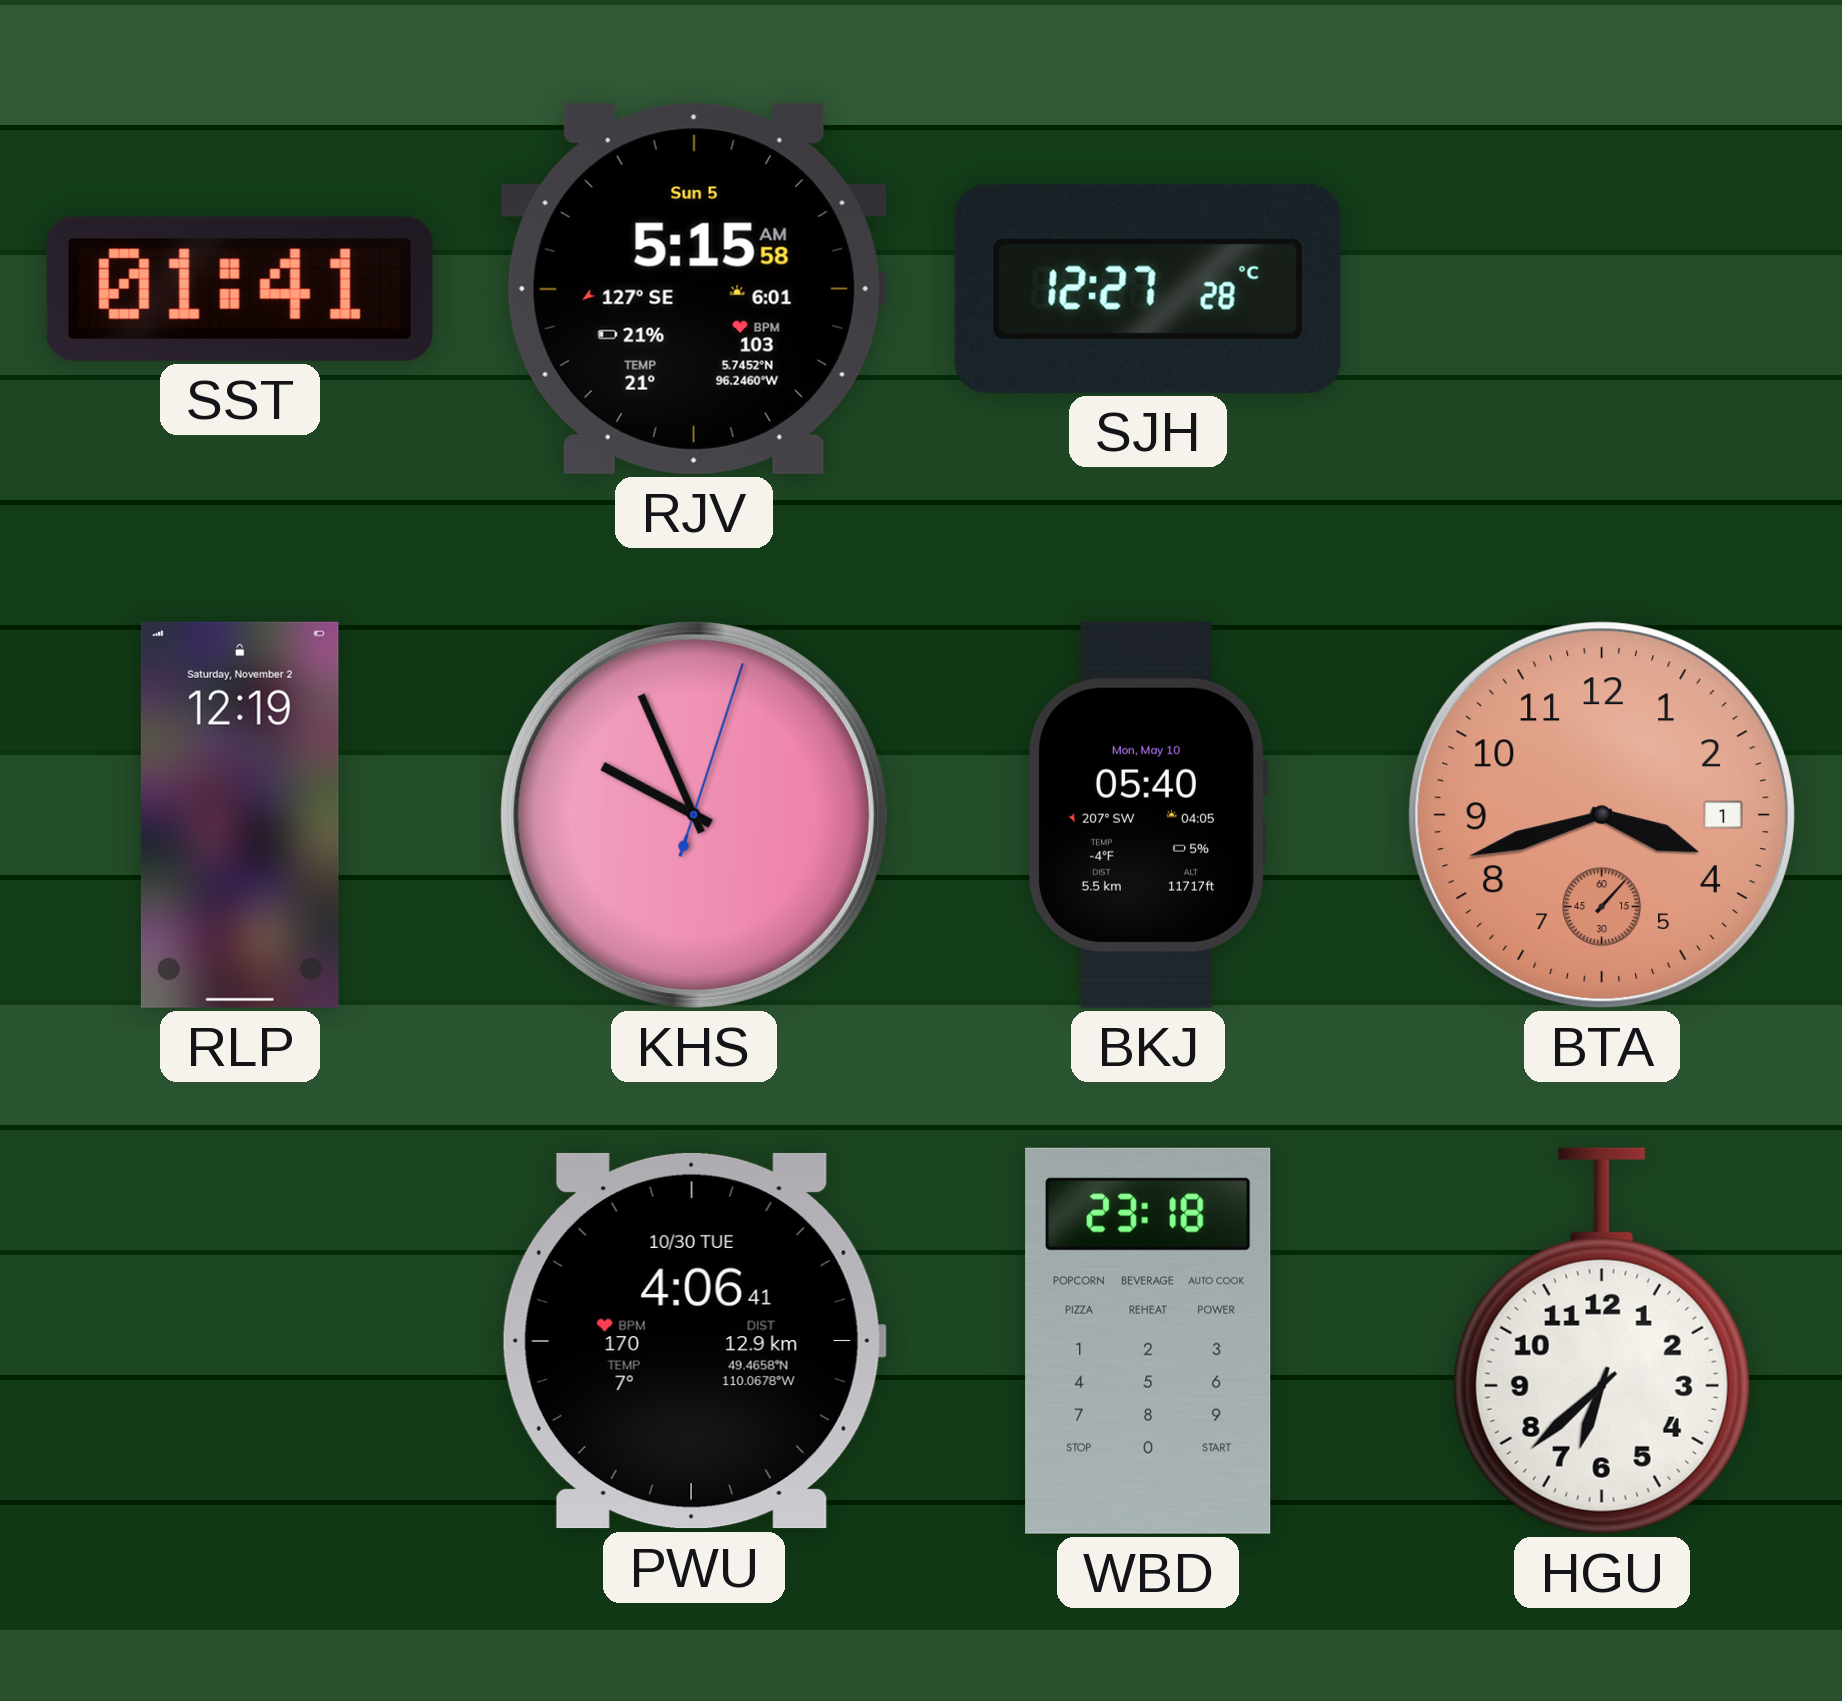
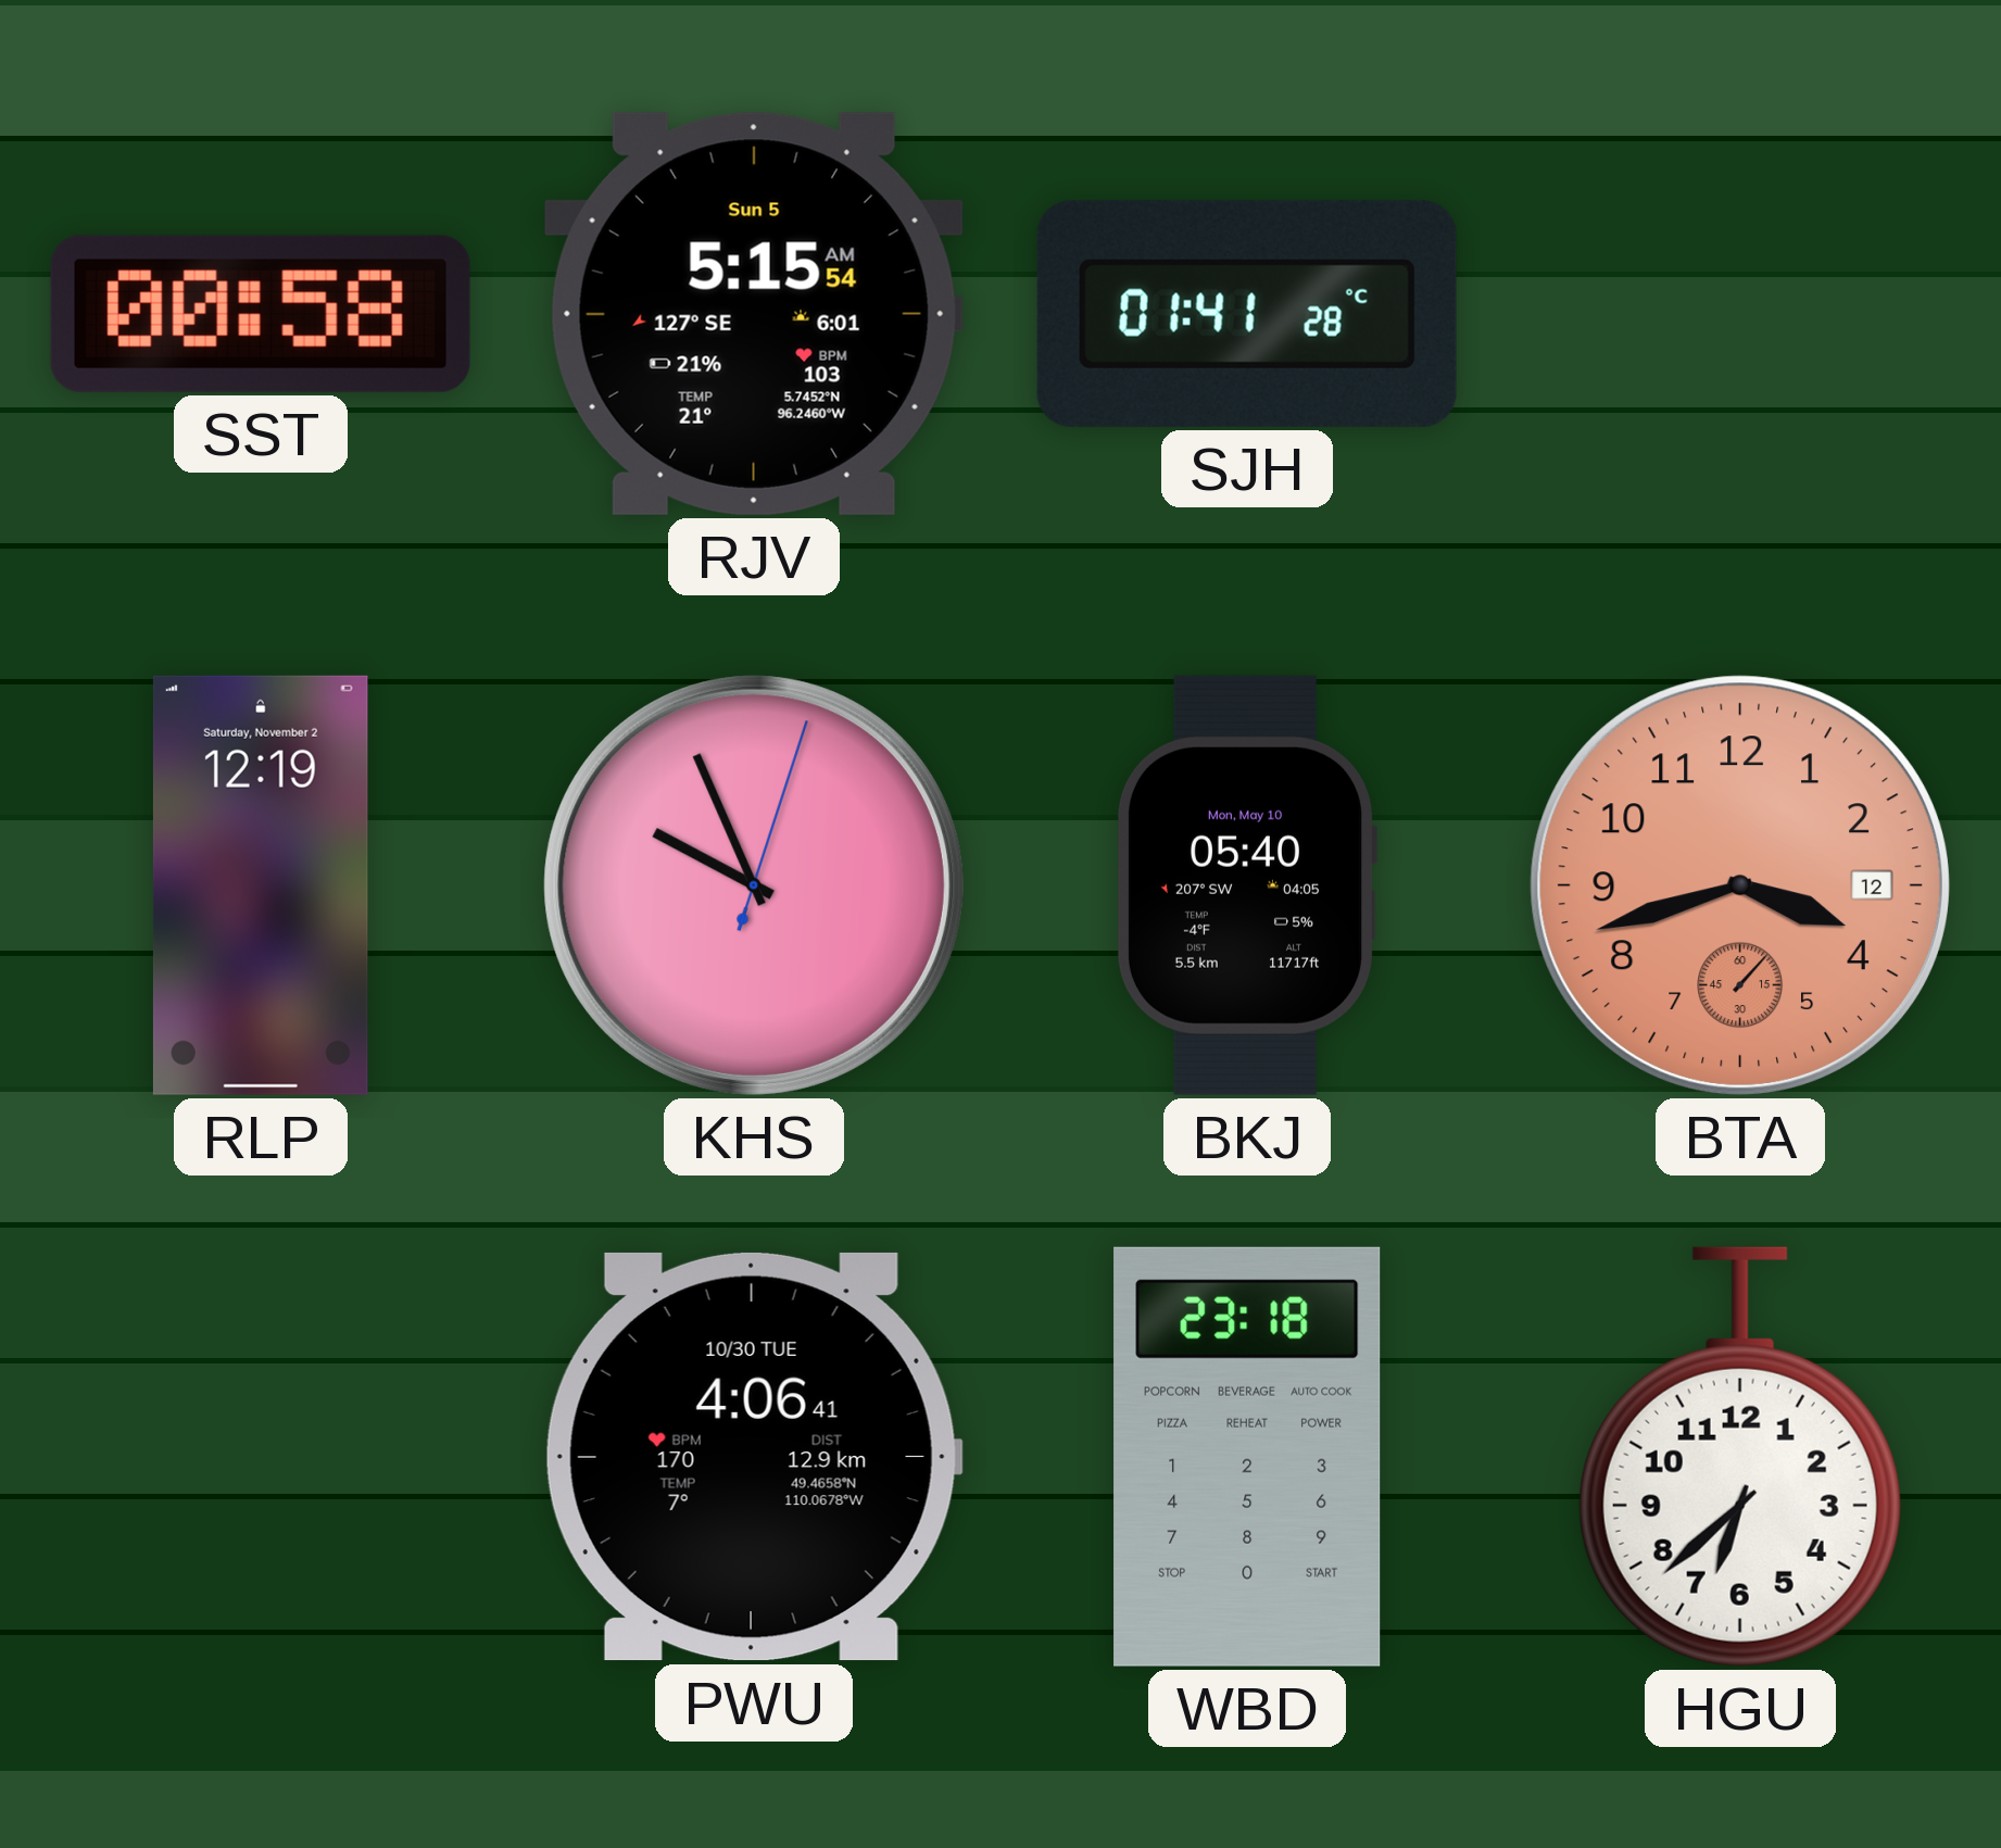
SST: 01:41 -> 00:58 (261, 314)
RJV: 5:15:58 AM -> 5:15:54 AM (754, 314)
SJH: 12:27 -> 01:41 (1247, 314)
BTA date: 1 -> 12 (1740, 885)
